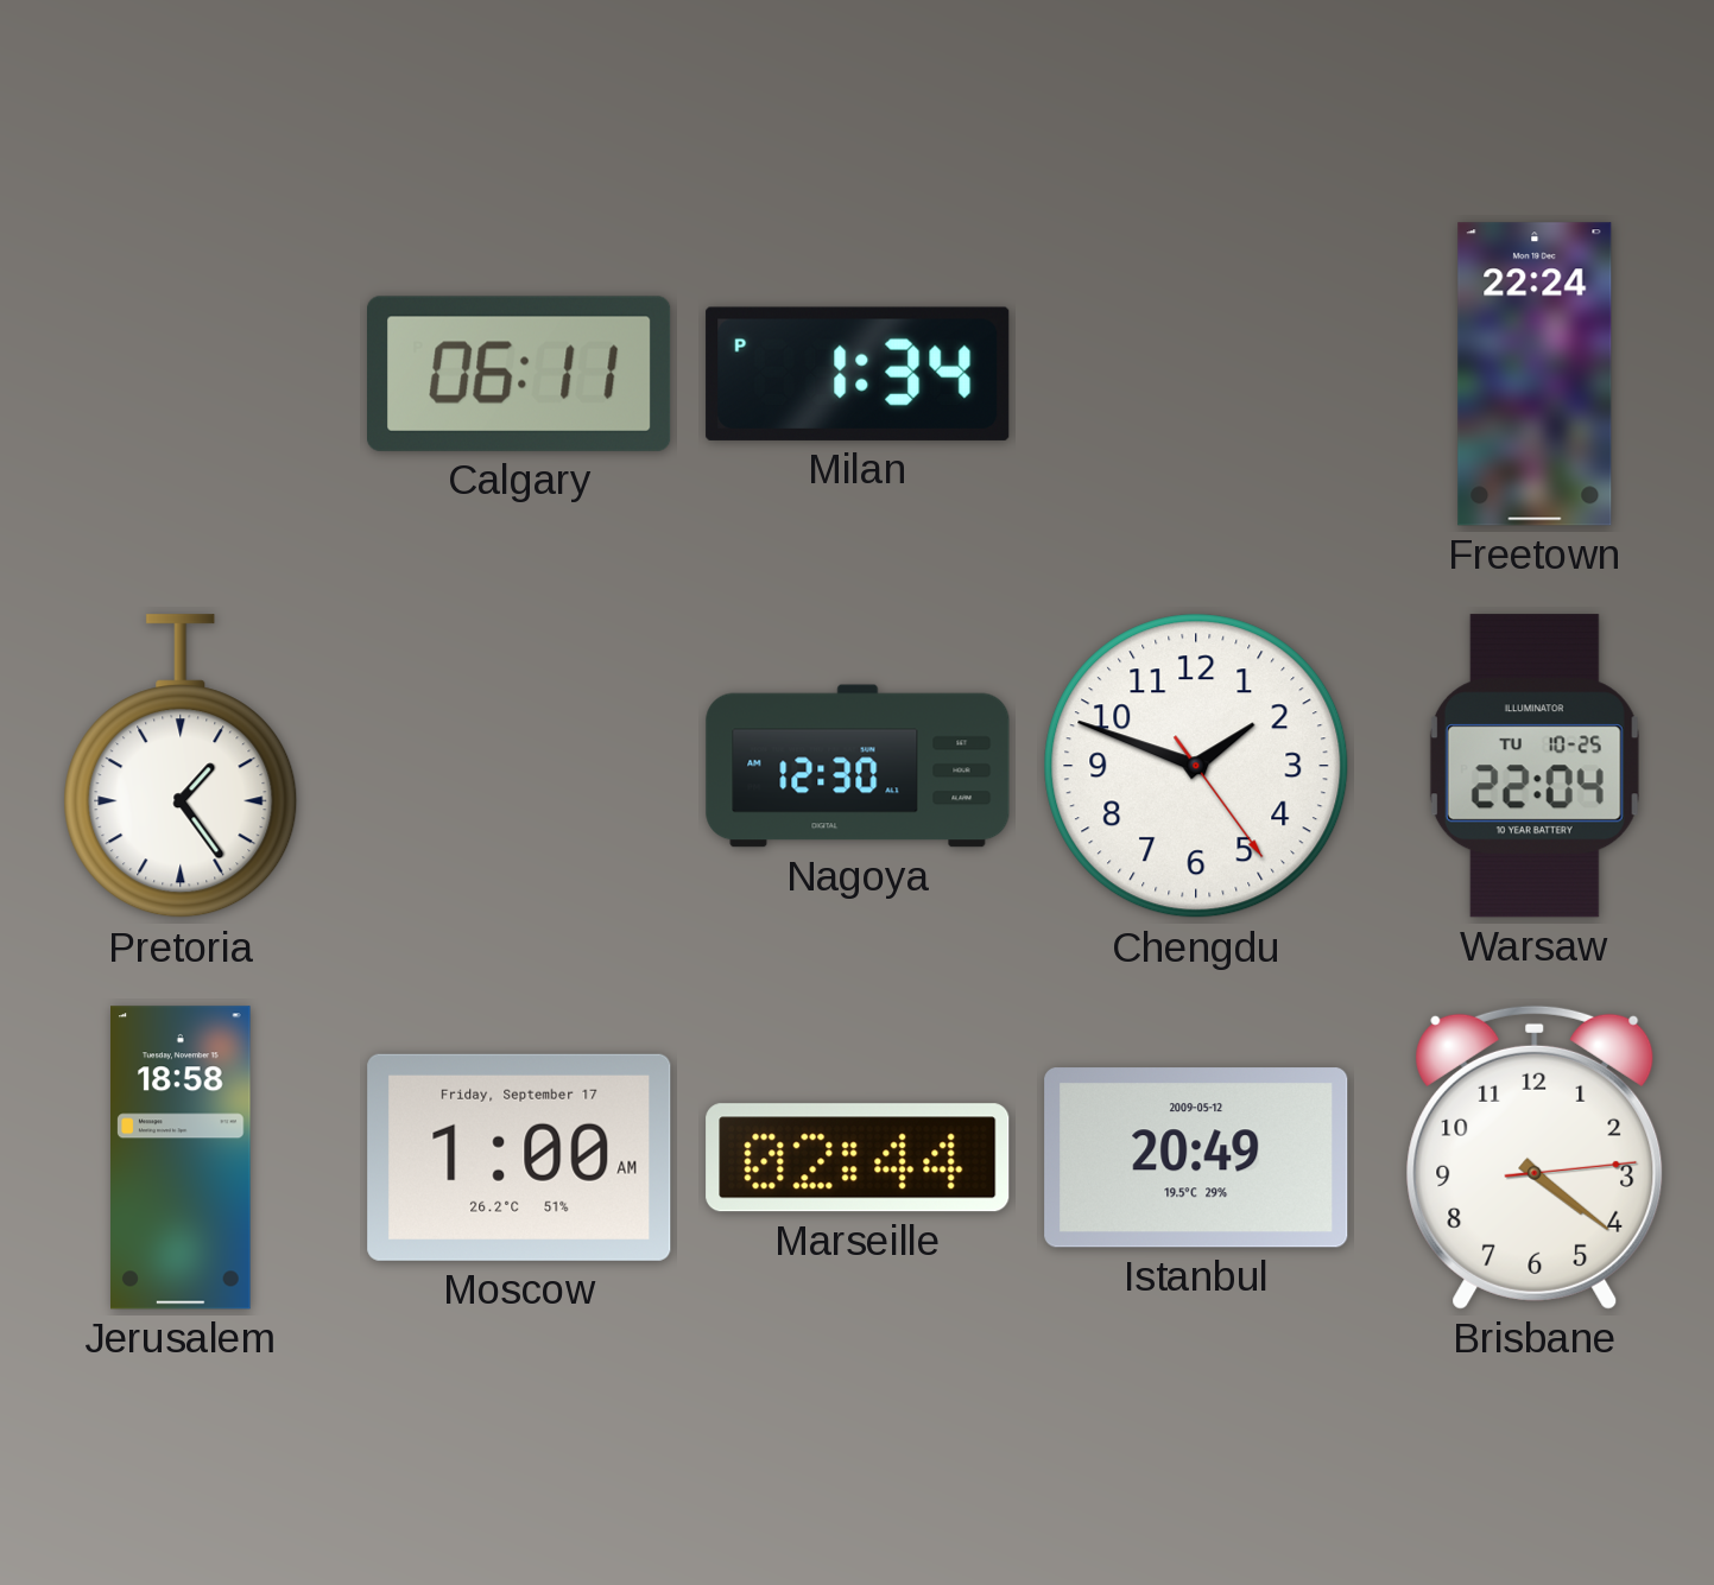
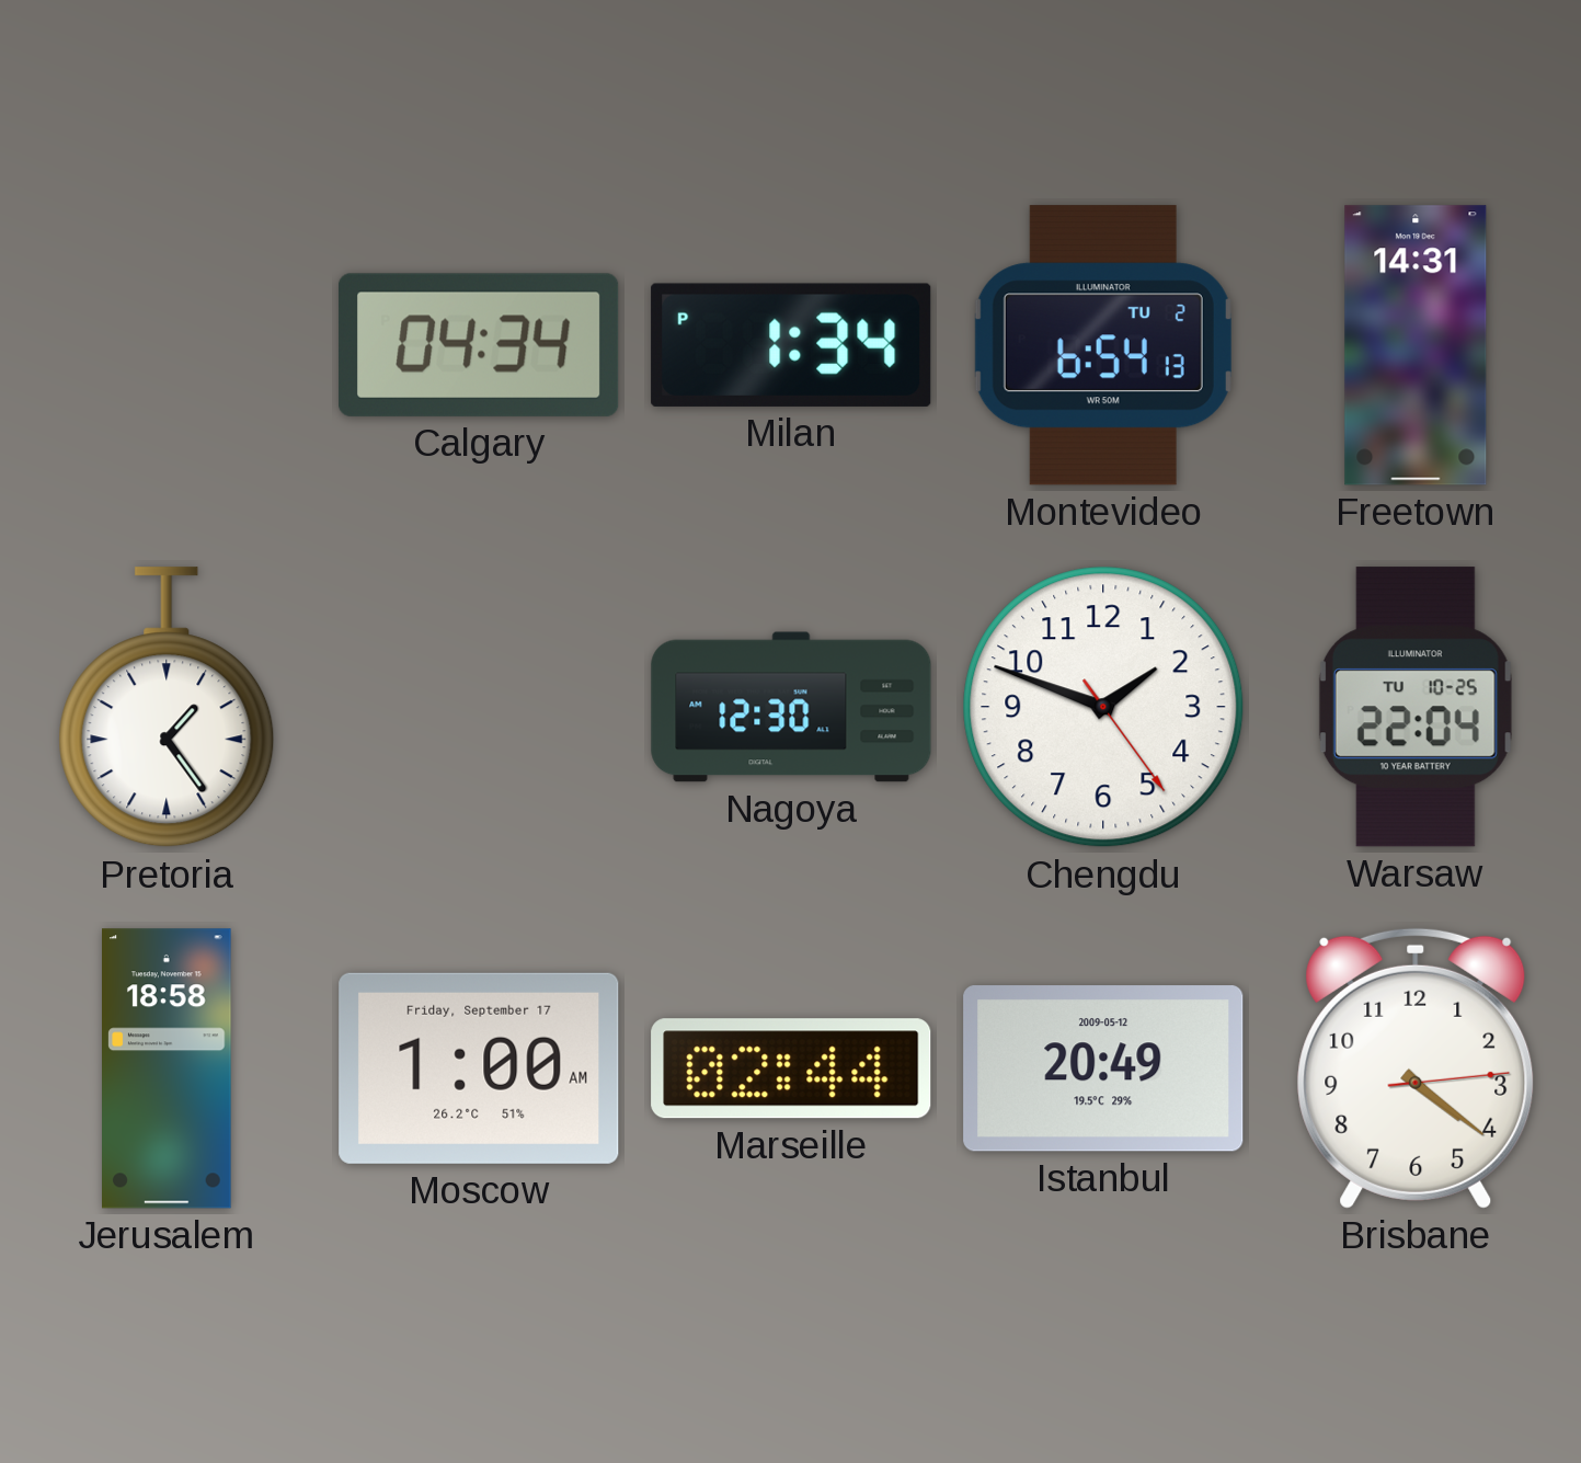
Calgary: 06:11 -> 04:34 (480, 345)
Montevideo: none -> 6:54 (1103, 345)
Freetown: 22:24 -> 14:31 (1416, 345)
